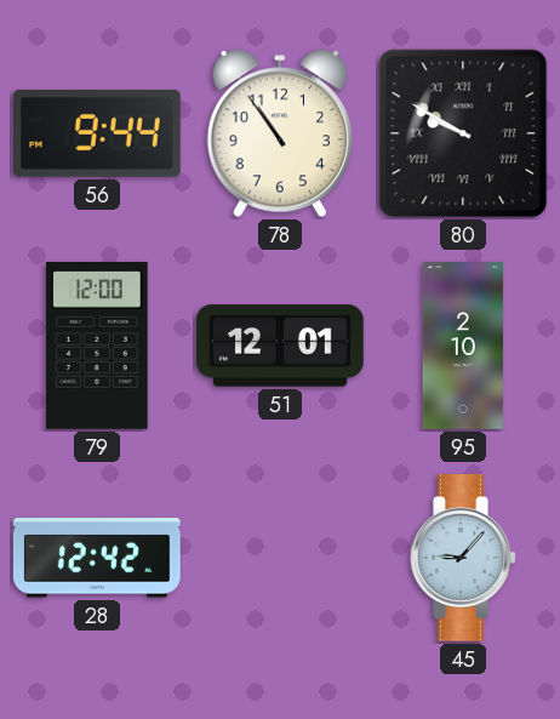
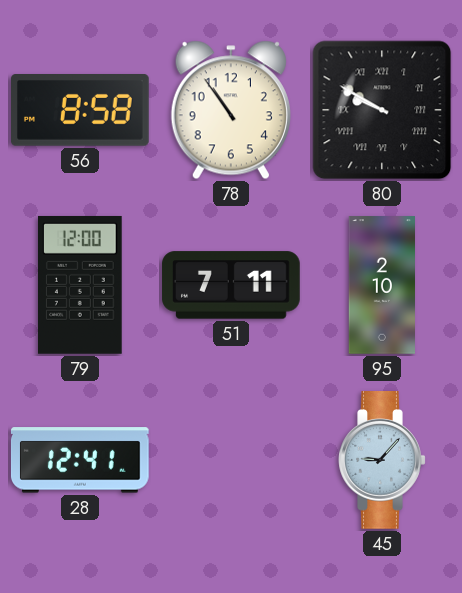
56: 9:44 -> 8:58 (81, 111)
51: 12:01 -> 7:11 (231, 285)
28: 12:42 -> 12:41 (80, 460)
